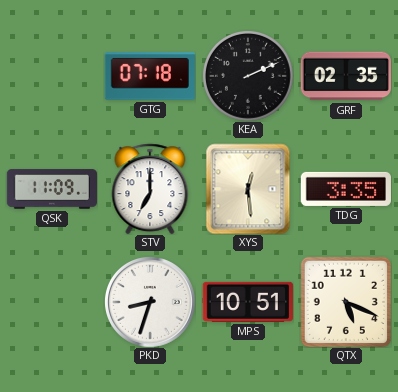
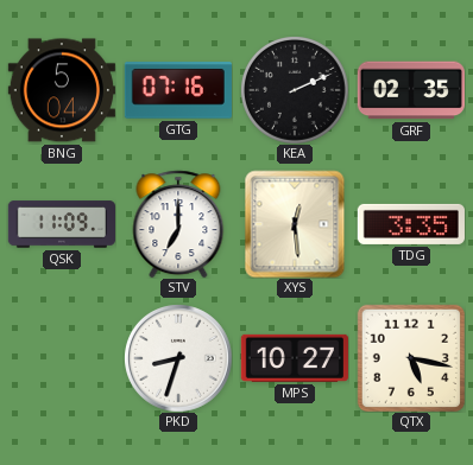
BNG: none -> 5:04 (62, 90)
GTG: 07:18 -> 07:16 (178, 90)
MPS: 10:51 -> 10:27 (295, 358)
QTX: 5:19 -> 5:17 (411, 358)
